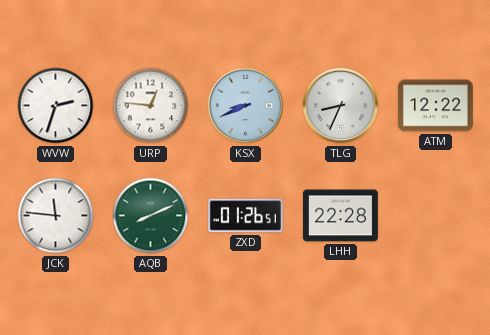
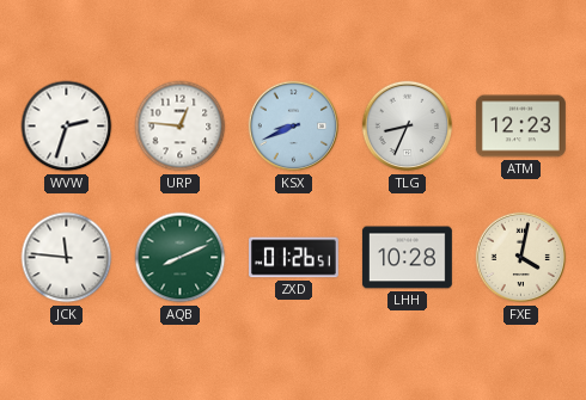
ATM: 12:22 -> 12:23 (521, 127)
LHH: 22:28 -> 10:28 (407, 258)
FXE: none -> 4:02 (521, 258)
